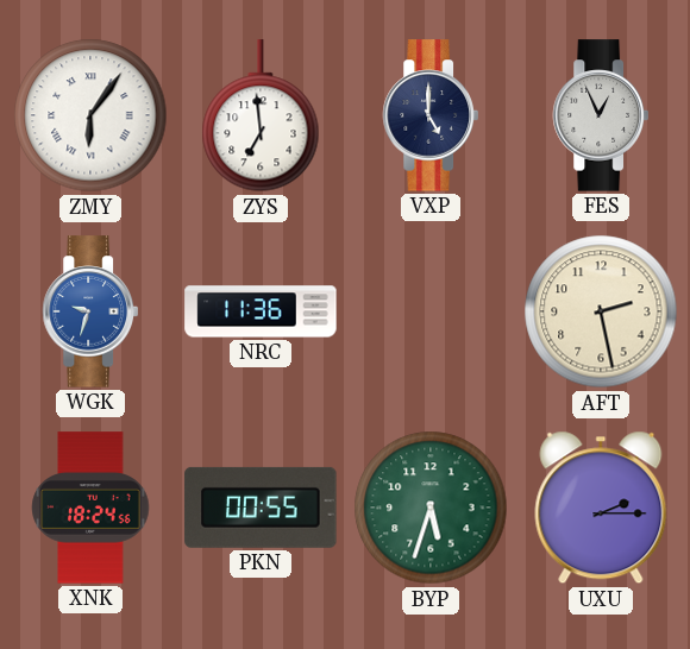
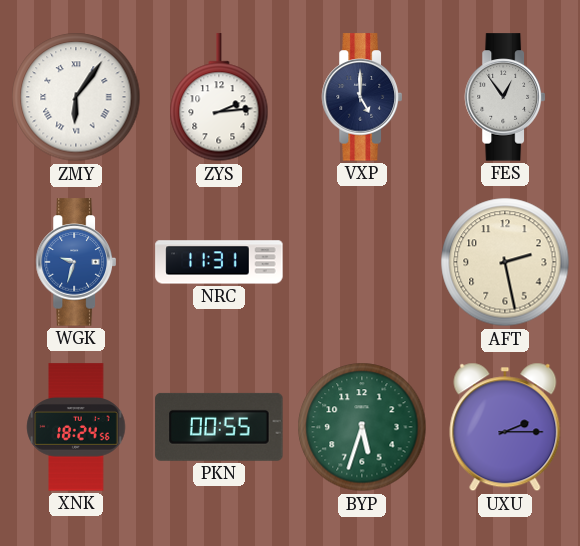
ZYS: 6:59 -> 2:14 (219, 98)
FES: 12:56 -> 12:54 (505, 97)
NRC: 11:36 -> 11:31 (219, 262)
